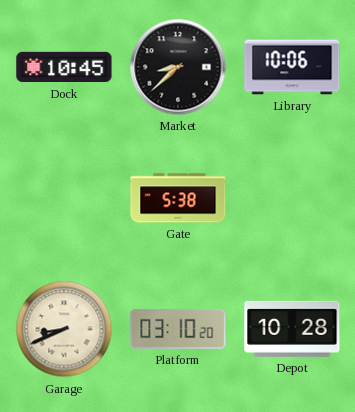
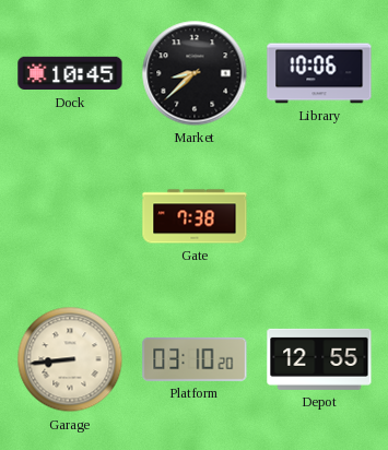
Gate: 5:38 -> 7:38 (195, 216)
Garage: 8:41 -> 8:44 (70, 359)
Depot: 10:28 -> 12:55 (319, 359)
